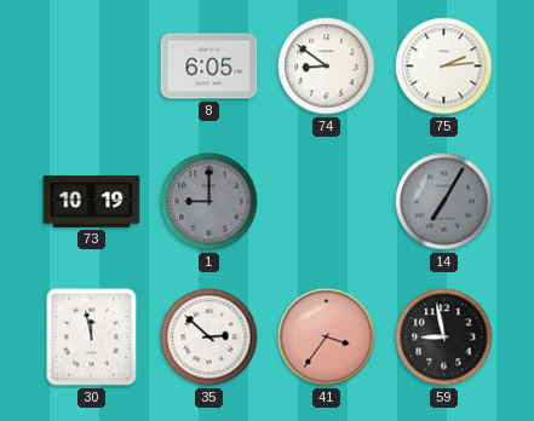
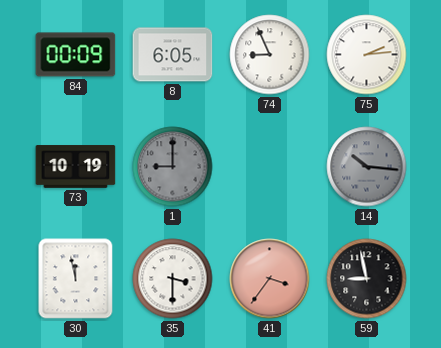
84: none -> 00:09 (76, 55)
74: 8:51 -> 8:56 (270, 55)
14: 7:05 -> 10:16 (367, 167)
35: 2:52 -> 3:30 (173, 279)
